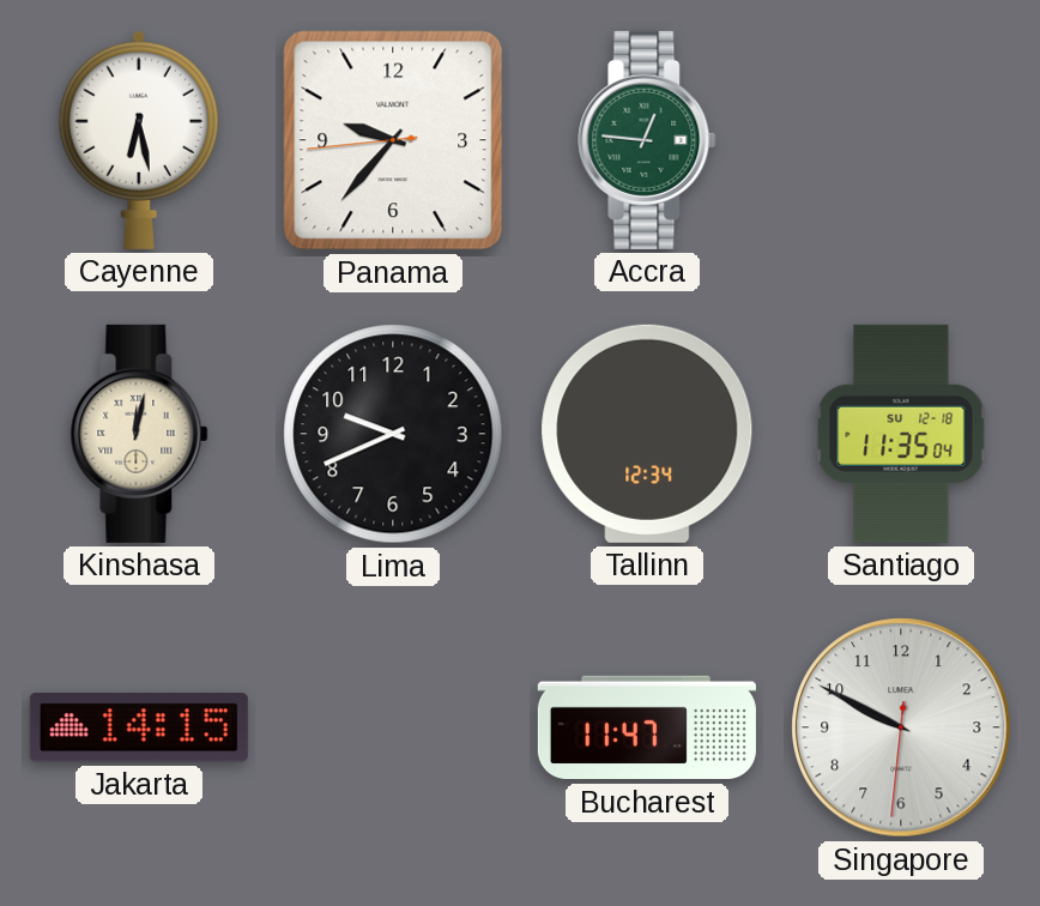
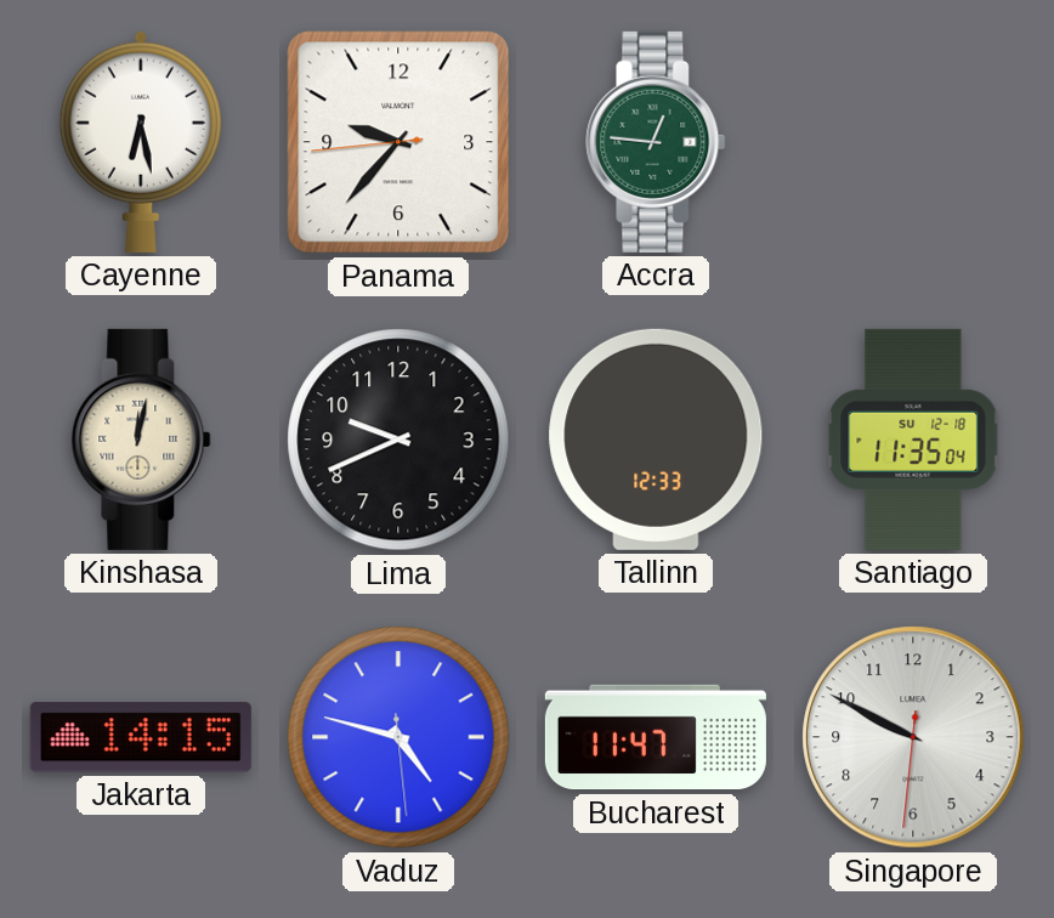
Tallinn: 12:34 -> 12:33 (656, 440)
Vaduz: none -> 4:47 (398, 737)
